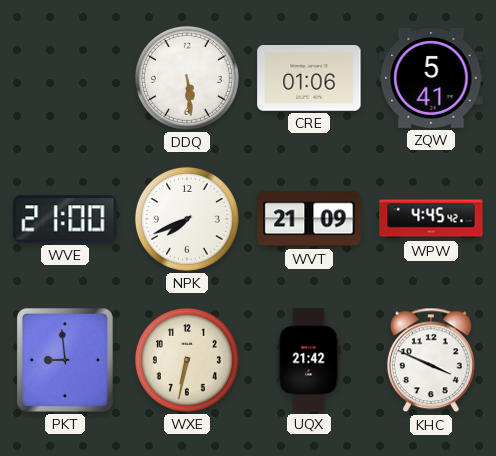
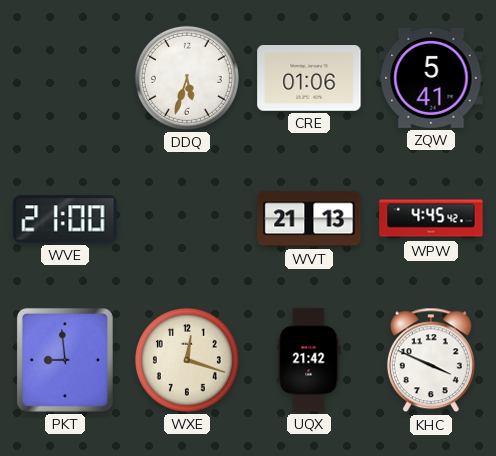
DDQ: 5:29 -> 5:33 (187, 78)
NPK: 7:41 -> none (187, 219)
WVT: 21:09 -> 21:13 (309, 219)
WXE: 6:32 -> 12:18 (187, 360)
